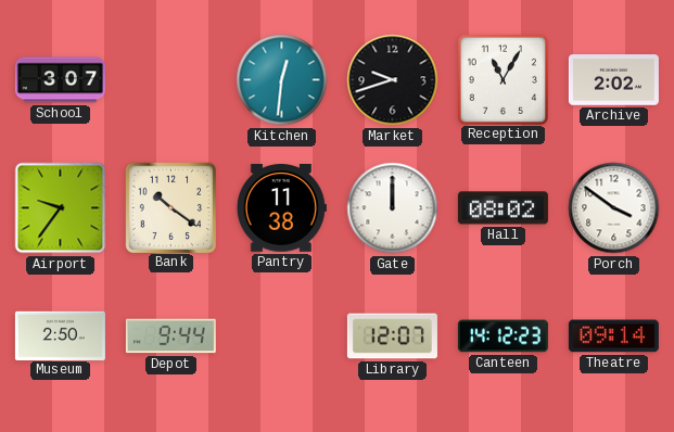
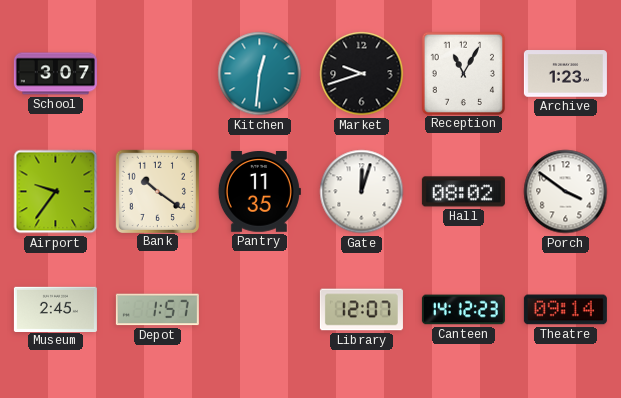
Archive: 2:02 -> 1:23 (565, 74)
Pantry: 11:38 -> 11:35 (259, 192)
Gate: 12:00 -> 12:03 (362, 192)
Museum: 2:50 -> 2:45 (55, 309)
Depot: 9:44 -> 1:57 (157, 310)
